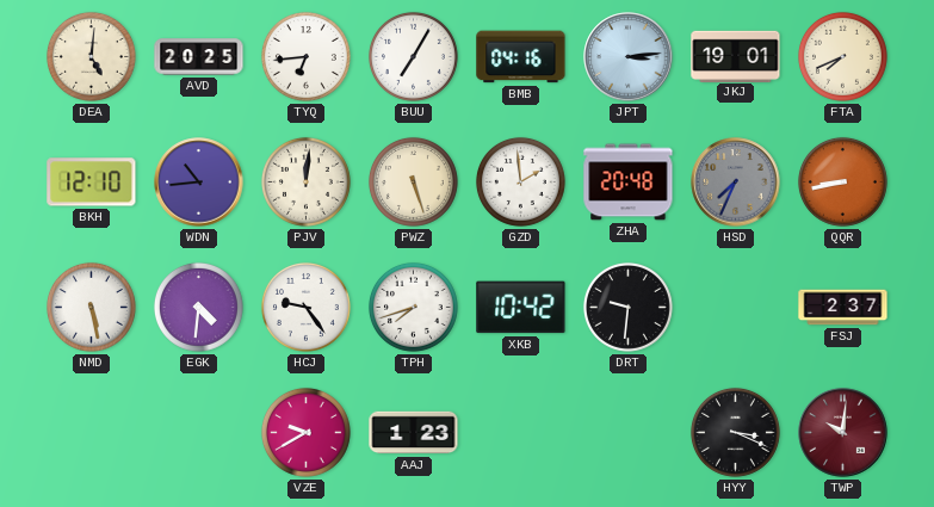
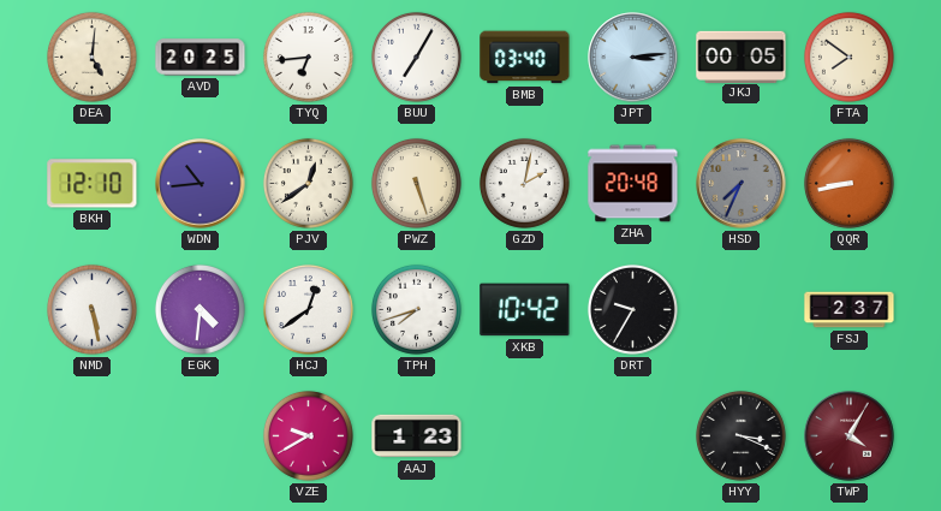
BMB: 04:16 -> 03:40 (525, 58)
JKJ: 19:01 -> 00:05 (742, 57)
FTA: 7:41 -> 7:51 (848, 57)
PJV: 12:01 -> 12:39 (308, 183)
GZD: 1:59 -> 2:02 (524, 183)
HCJ: 9:24 -> 12:39 (308, 309)
DRT: 9:31 -> 9:35 (632, 309)
TWP: 10:01 -> 4:05 (850, 436)
